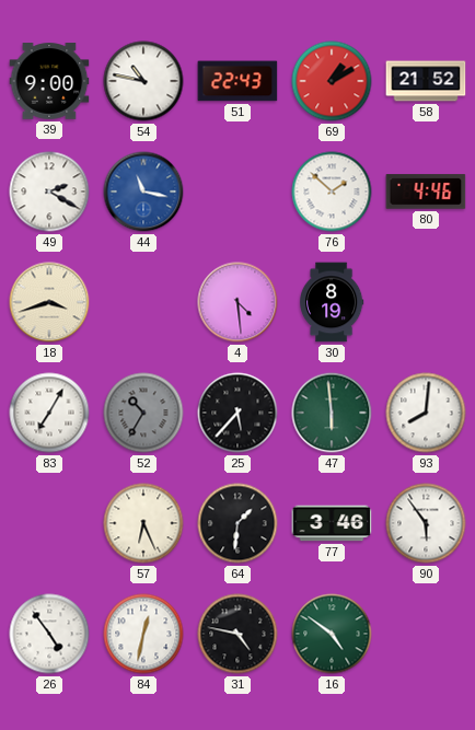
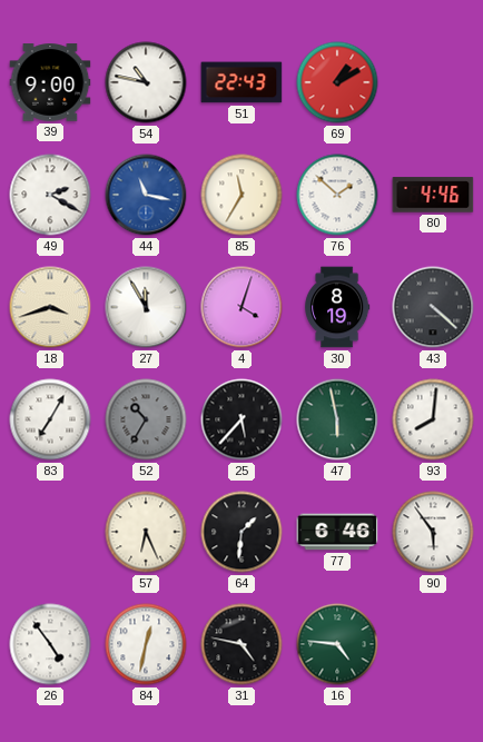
58: 21:52 -> none (426, 81)
85: none -> 11:35 (241, 195)
27: none -> 11:55 (146, 307)
4: 4:29 -> 4:03 (241, 307)
43: none -> 4:22 (433, 307)
47: 5:59 -> 5:58 (337, 419)
77: 3:46 -> 6:46 (337, 532)
16: 4:51 -> 4:46 (337, 644)
